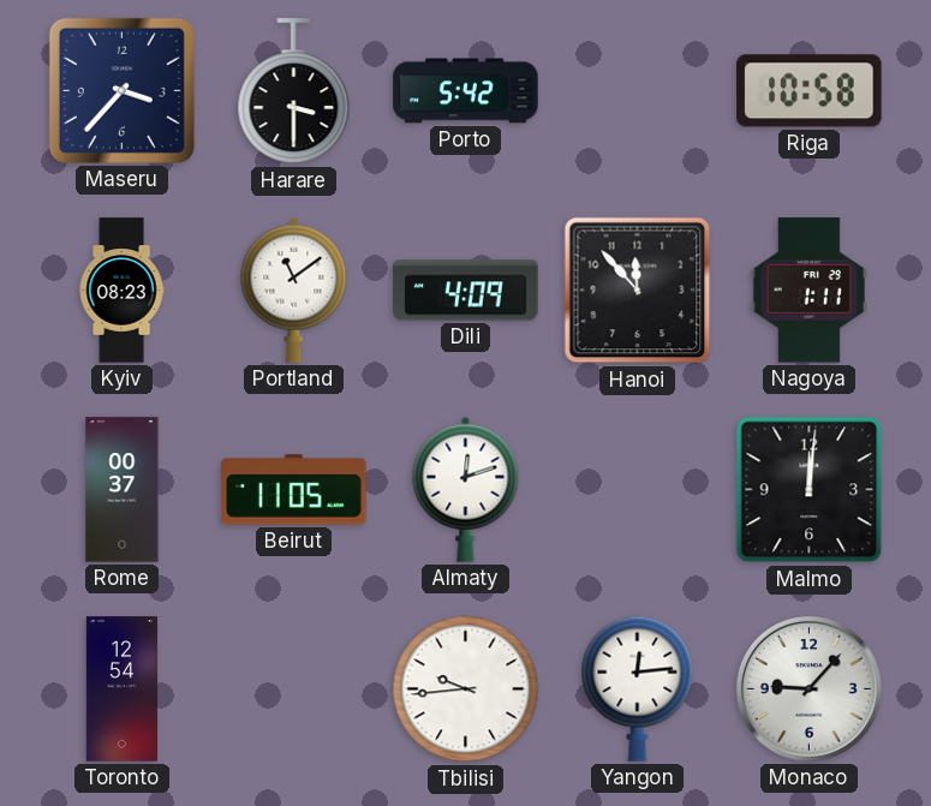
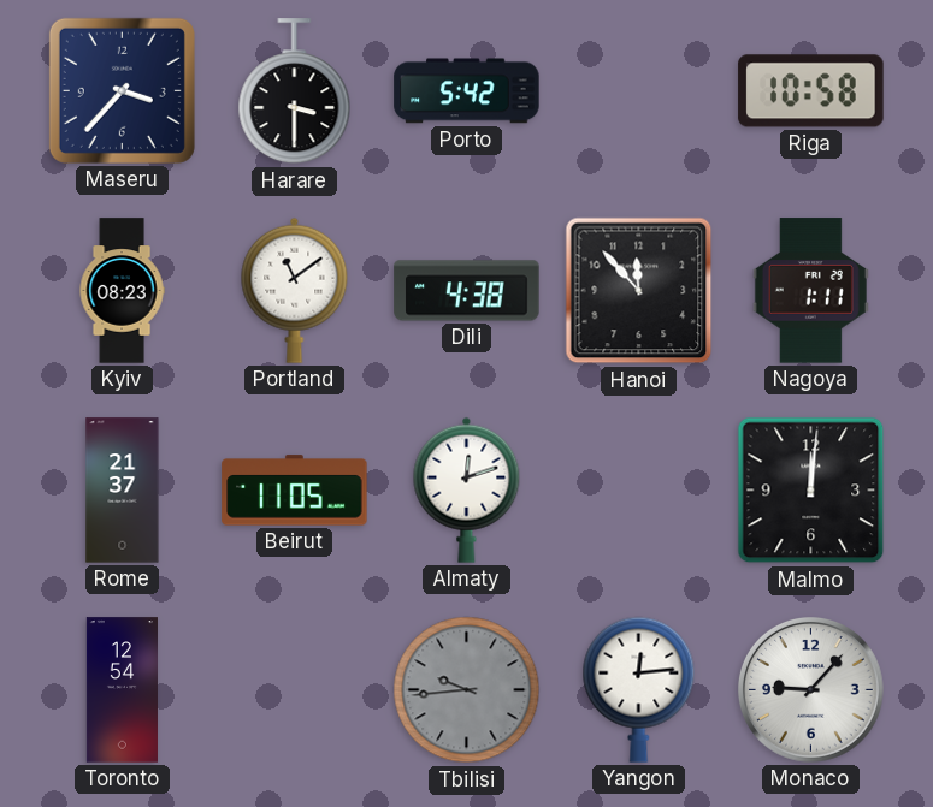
Dili: 4:09 -> 4:38 (467, 291)
Rome: 00:37 -> 21:37 (123, 491)
Tbilisi dial: white -> grey (467, 690)
